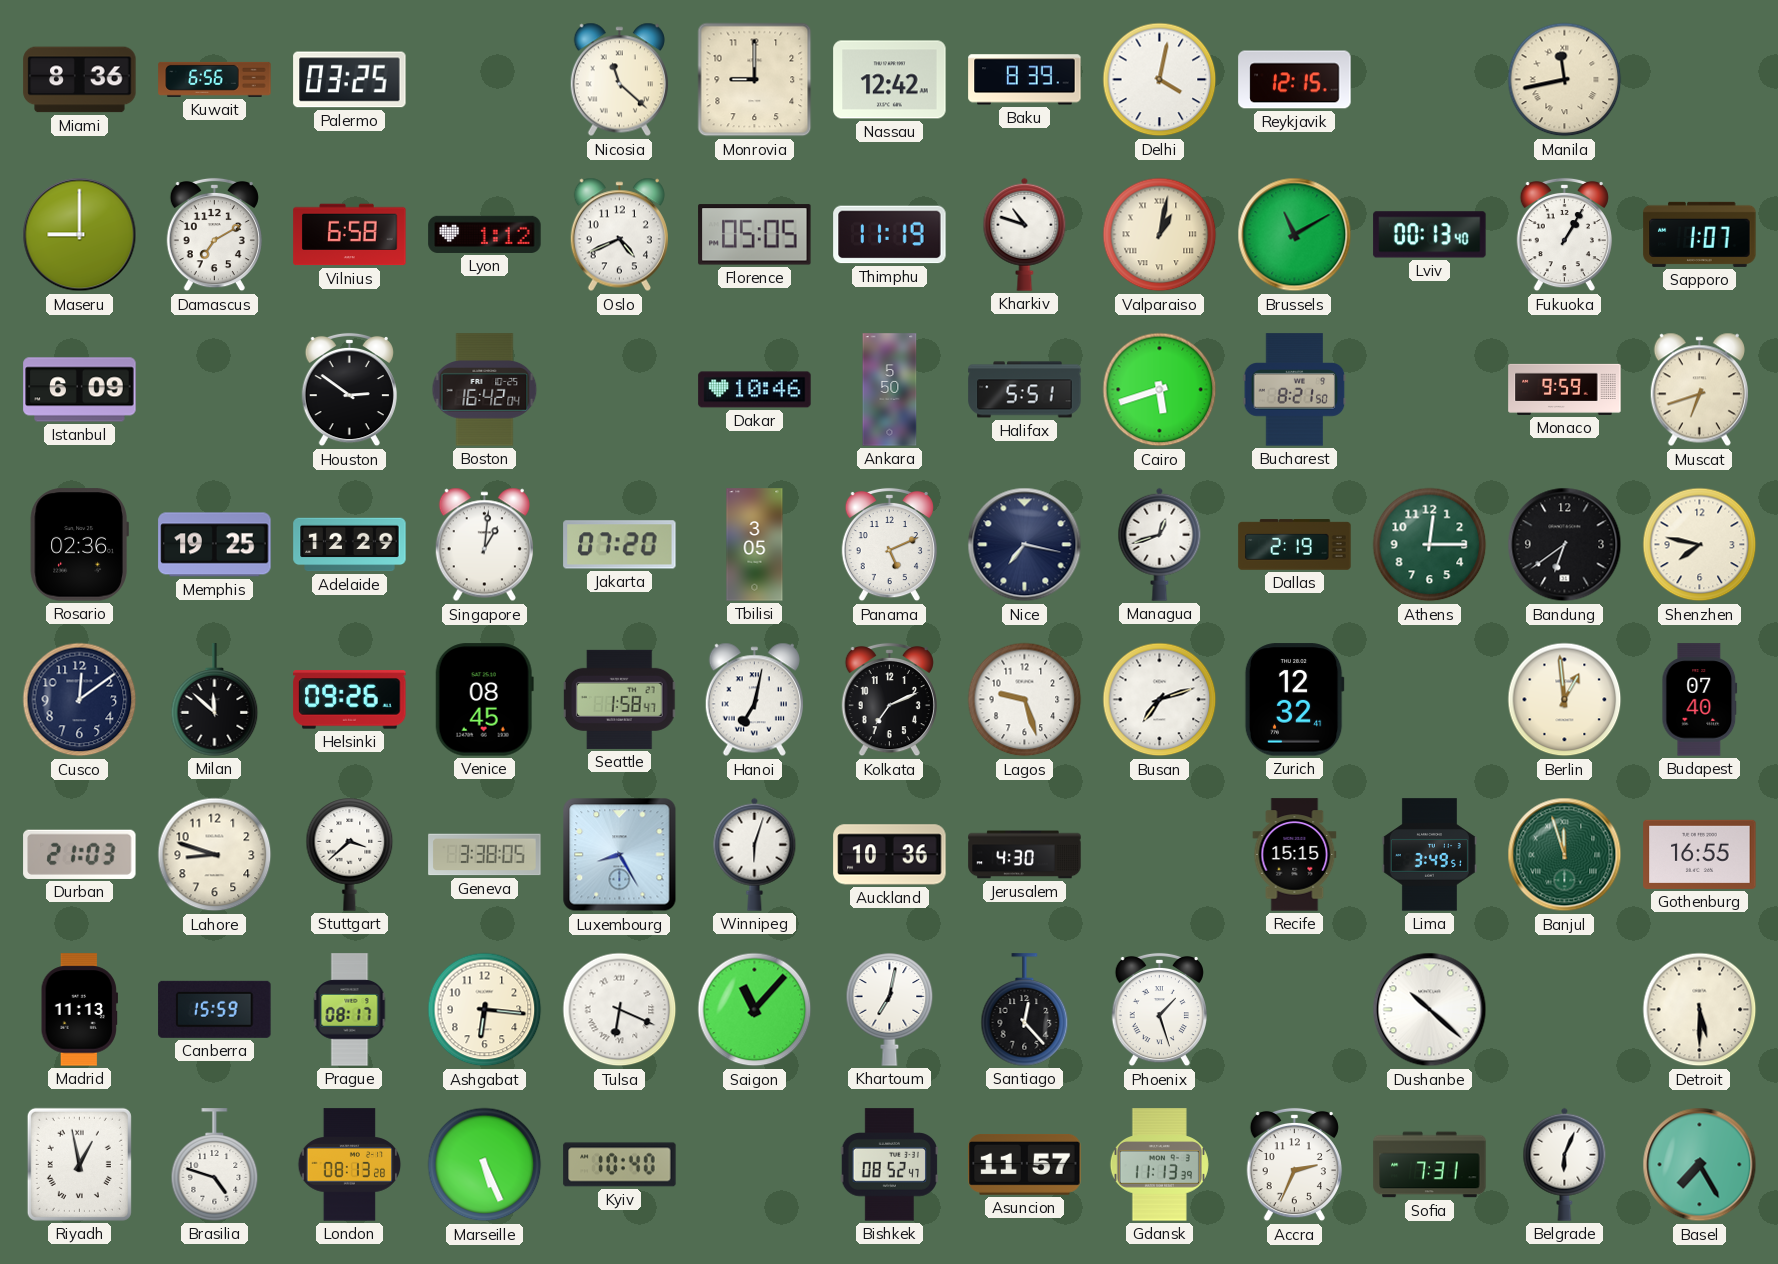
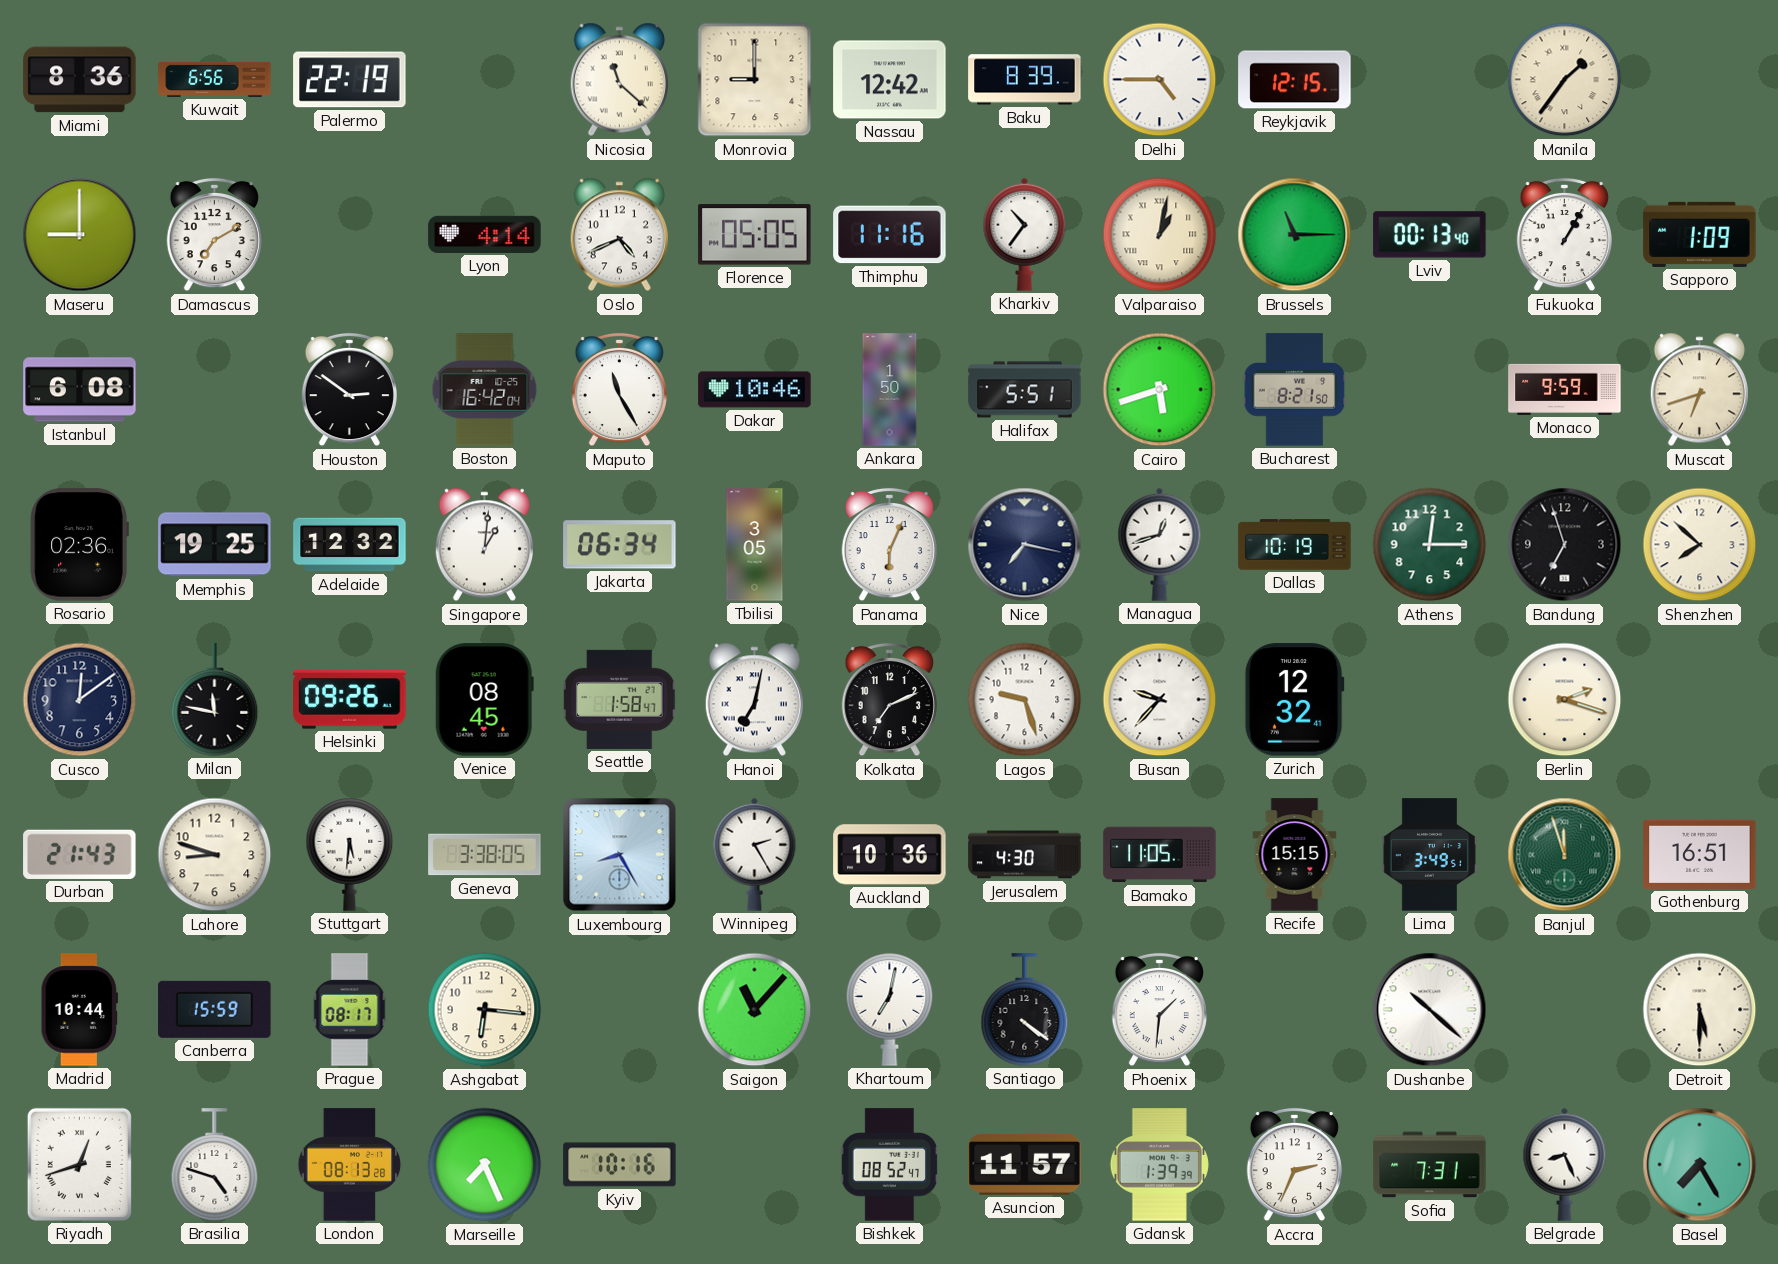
Palermo: 03:25 -> 22:19 (350, 80)
Delhi: 4:02 -> 4:45 (1160, 80)
Manila: 11:43 -> 1:36 (1565, 80)
Vilnius: 6:58 -> none (350, 235)
Lyon: 1:12 -> 4:14 (485, 234)
Thimphu: 11:19 -> 11:16 (890, 235)
Kharkiv: 10:48 -> 10:36 (1025, 234)
Brussels: 11:10 -> 11:15 (1295, 235)
Sapporo: 1:07 -> 1:09 (1700, 234)
Istanbul: 6:09 -> 6:08 (80, 390)
Maputo: none -> 11:25 (619, 390)
Ankara: 5:50 -> 1:50 (890, 390)
Adelaide: 12:29 -> 12:32 (350, 545)
Jakarta: 07:20 -> 06:34 (620, 545)
Panama: 5:11 -> 6:04 (889, 545)
Dallas: 2:19 -> 10:19 (1295, 545)
Bandung: 6:39 -> 6:57 (1565, 545)
Shenzhen: 7:47 -> 7:52 (1700, 545)
Milan: 11:52 -> 11:47 (215, 700)
Busan: 7:12 -> 9:37 (1160, 700)
Berlin: 12:59 -> 2:18 (1565, 700)
Budapest: 07:40 -> none (1700, 700)
Durban: 21:03 -> 21:43 (80, 854)
Stuttgart: 3:38 -> 5:31 (350, 855)
Winnipeg: 6:03 -> 2:25 (755, 854)
Bamako: none -> 11:05 (1160, 855)
Gothenburg: 16:55 -> 16:51 (1700, 854)
Madrid: 11:13 -> 10:44 (79, 1010)
Tulsa: 6:19 -> none (620, 1010)
Santiago: 12:23 -> 4:21 (1025, 1010)
Phoenix: 1:27 -> 1:31 (1159, 1010)
Riyadh: 12:58 -> 12:42 (79, 1164)
Marseille: 5:26 -> 7:26 (485, 1165)
Kyiv: 10:40 -> 10:16 (620, 1165)
Gdansk: 11:13 -> 1:39 (1159, 1165)
Belgrade: 6:04 -> 8:26 (1565, 1164)
